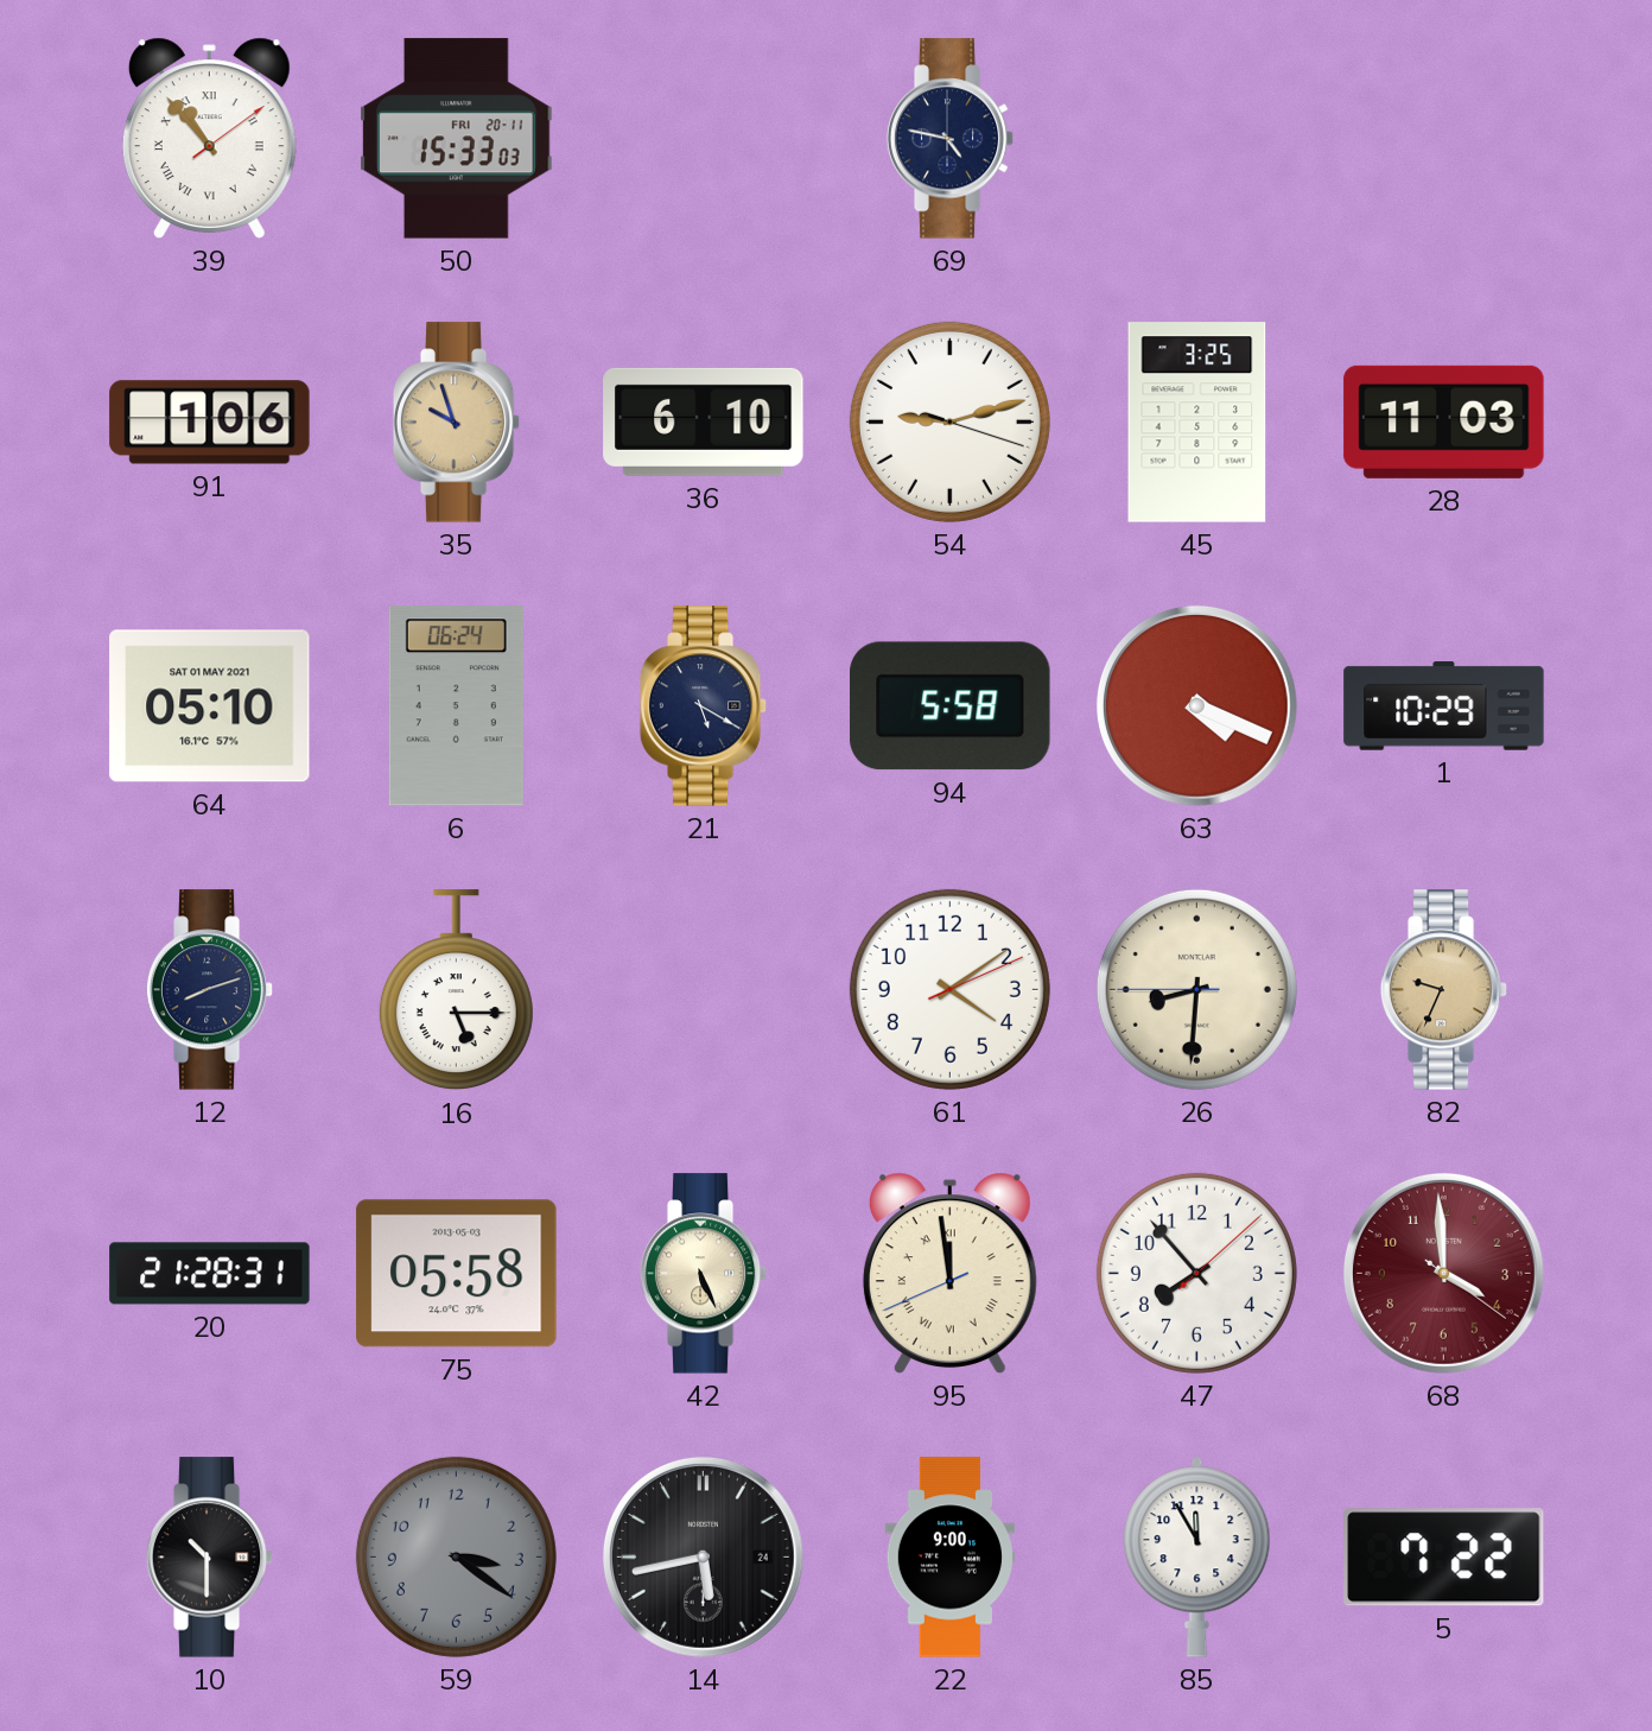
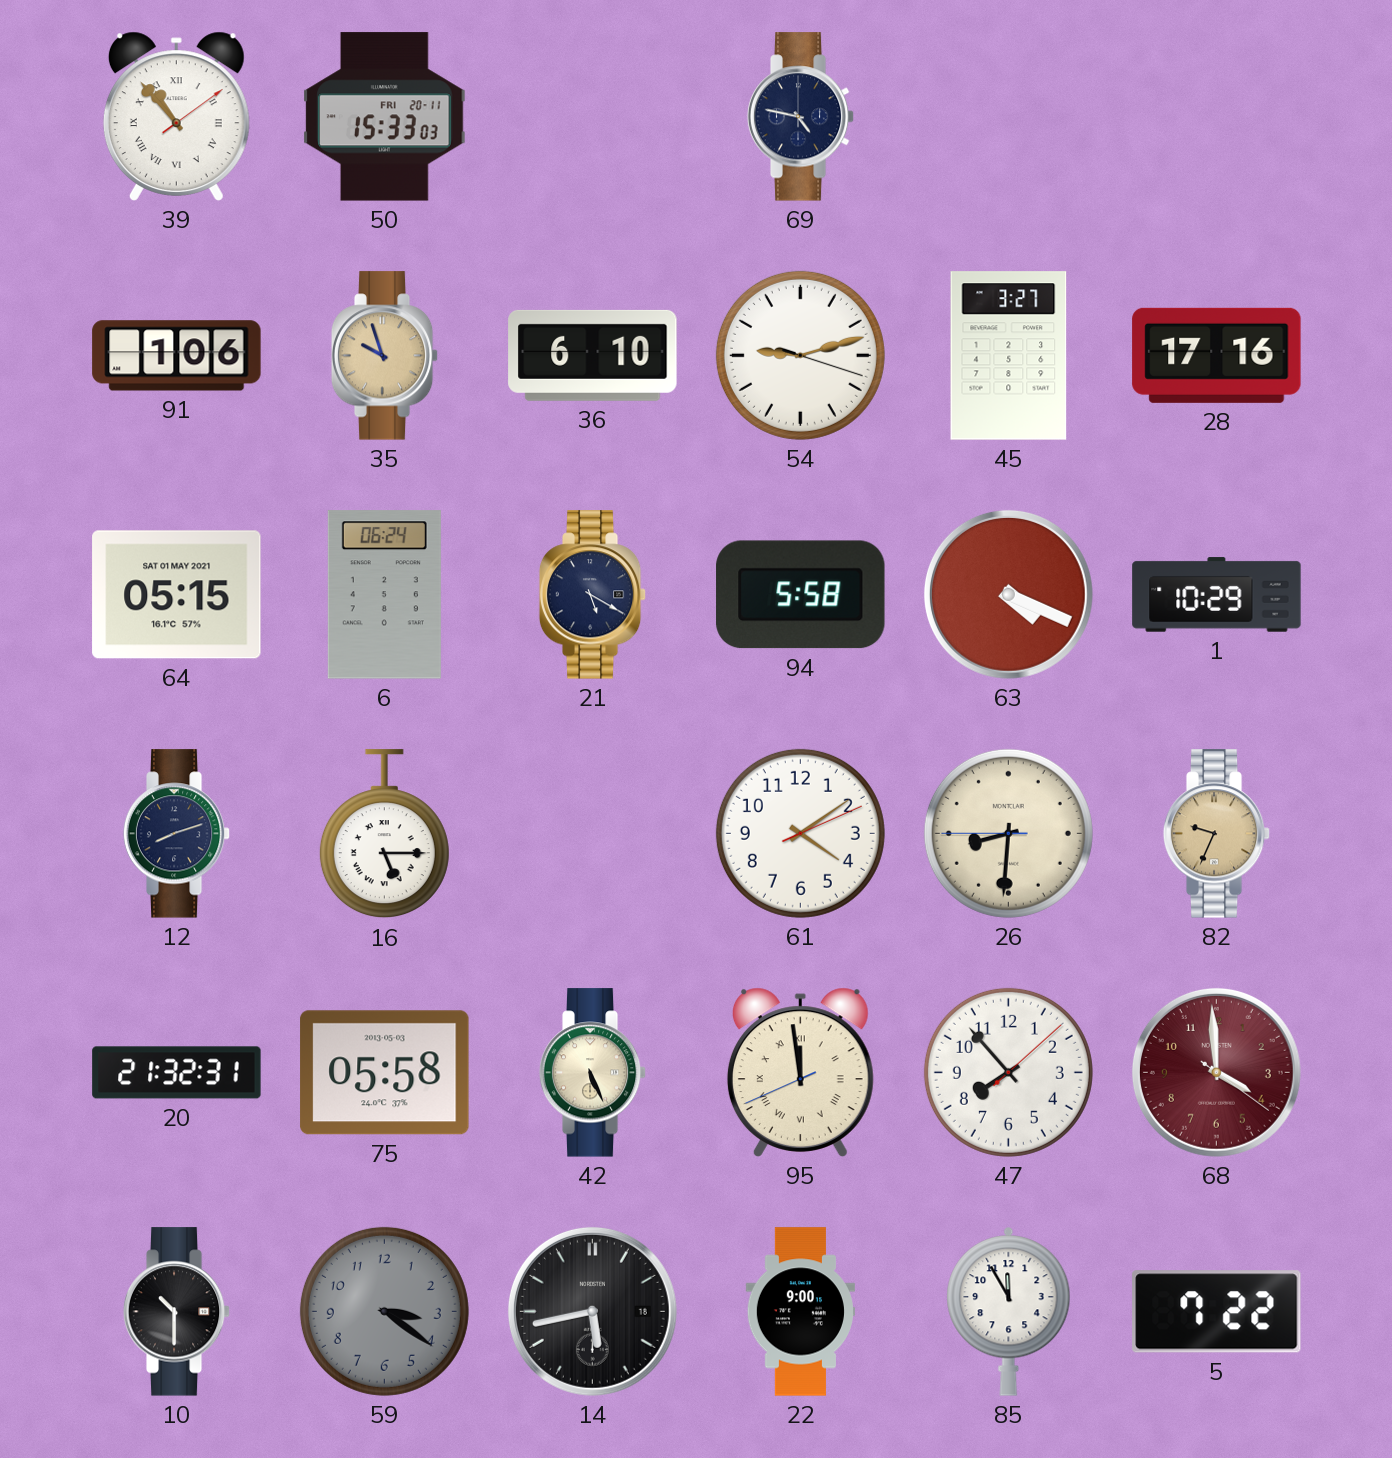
45: 3:25 -> 3:27 (1009, 356)
28: 11:03 -> 17:16 (1217, 355)
64: 05:10 -> 05:15 (177, 595)
20: 21:28 -> 21:32 (177, 1073)
14 date: 24 -> 18 (592, 1311)
